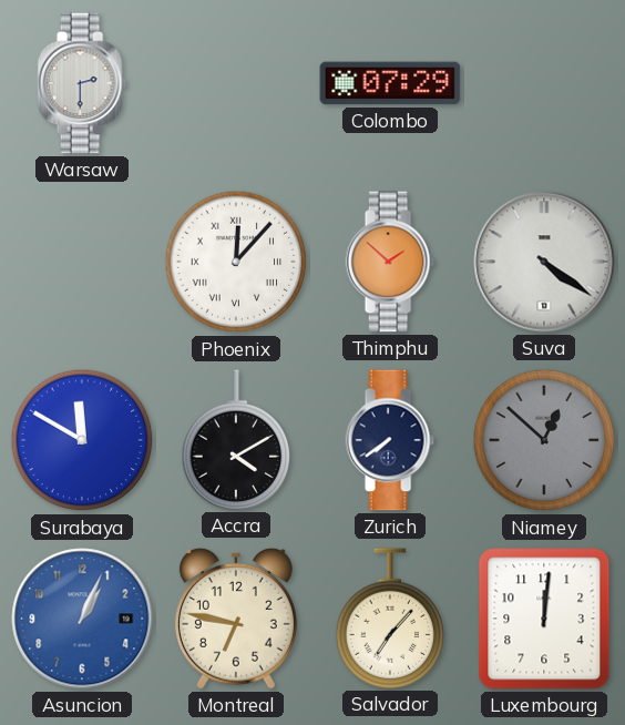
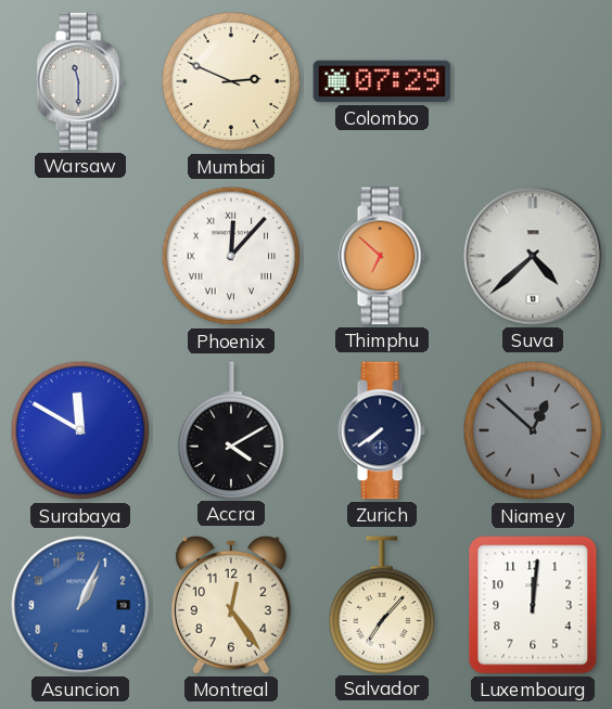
Warsaw: 2:30 -> 11:30 (80, 81)
Mumbai: none -> 2:49 (231, 81)
Thimphu: 1:52 -> 6:52 (382, 256)
Suva: 4:21 -> 4:38 (533, 256)
Montreal: 6:47 -> 12:24 (231, 605)
